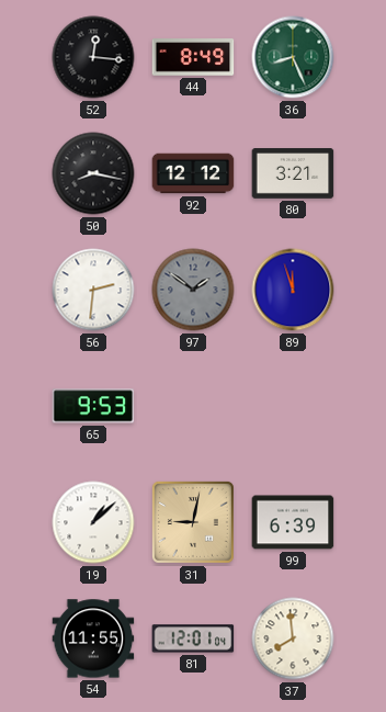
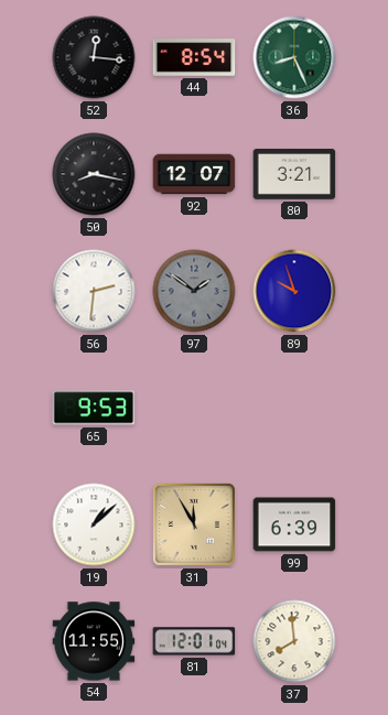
44: 8:49 -> 8:54 (194, 57)
92: 12:12 -> 12:07 (194, 174)
89: 11:57 -> 9:57 (294, 291)
31: 9:02 -> 11:55 (194, 524)
